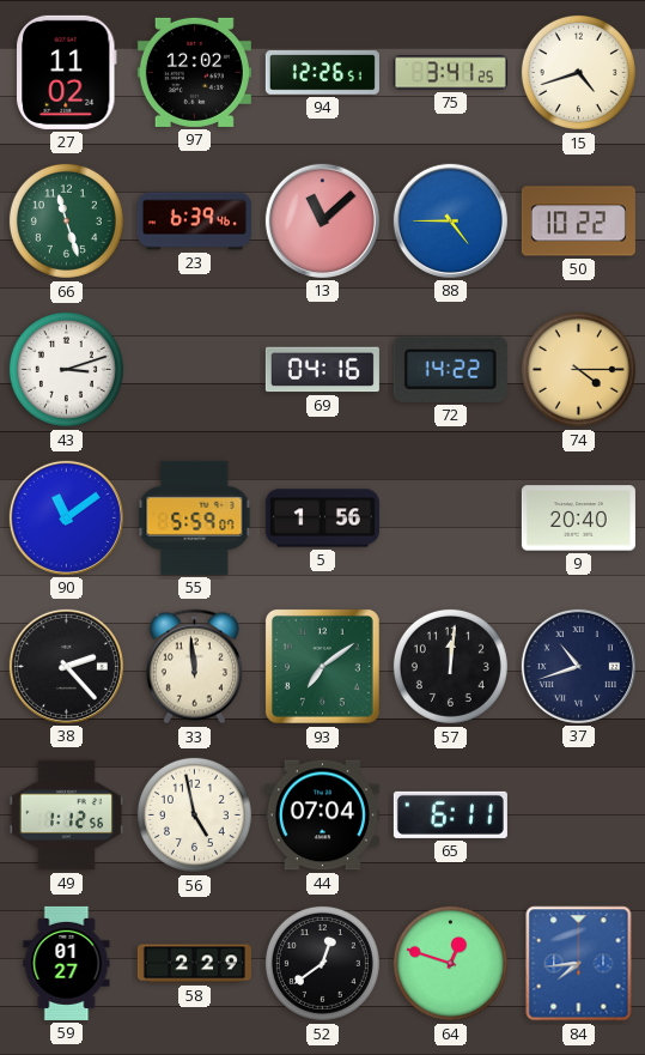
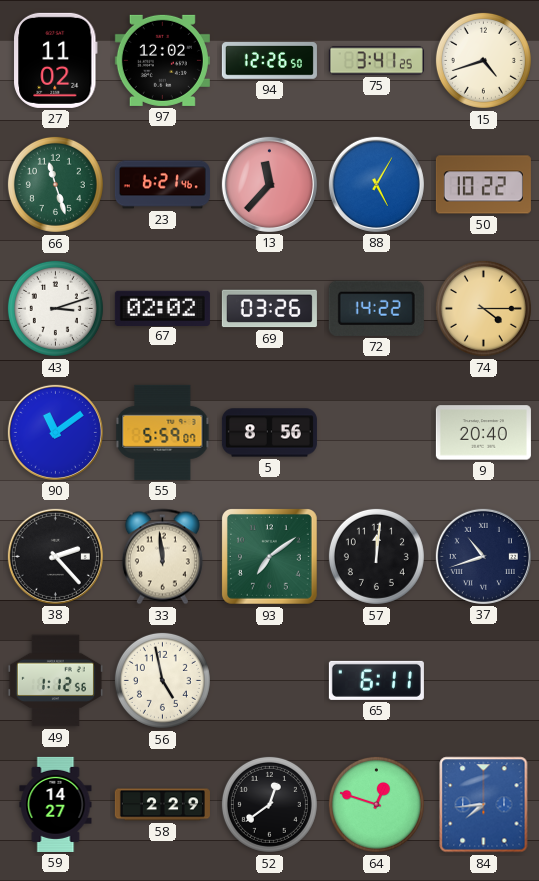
94: 12:26:51 -> 12:26:50 (269, 61)
23: 6:39 -> 6:21 (162, 185)
13: 11:08 -> 11:37 (269, 184)
88: 4:45 -> 5:05 (376, 184)
67: none -> 02:02 (162, 308)
69: 04:16 -> 03:26 (269, 309)
5: 1:56 -> 8:56 (269, 433)
44: 07:04 -> none (322, 815)
59: 01:27 -> 14:27 (56, 804)
